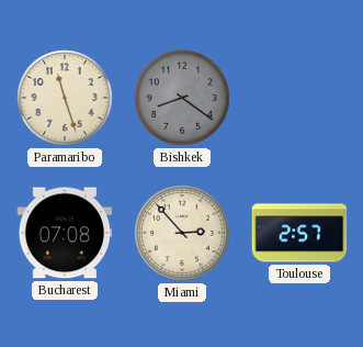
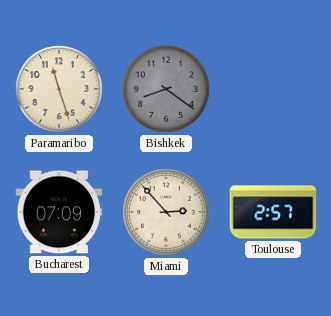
Bucharest: 07:08 -> 07:09 (59, 212)
